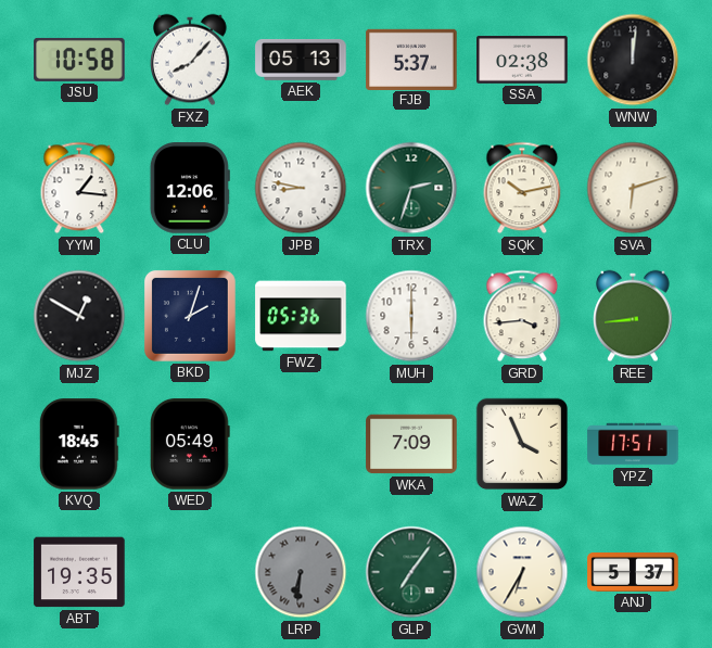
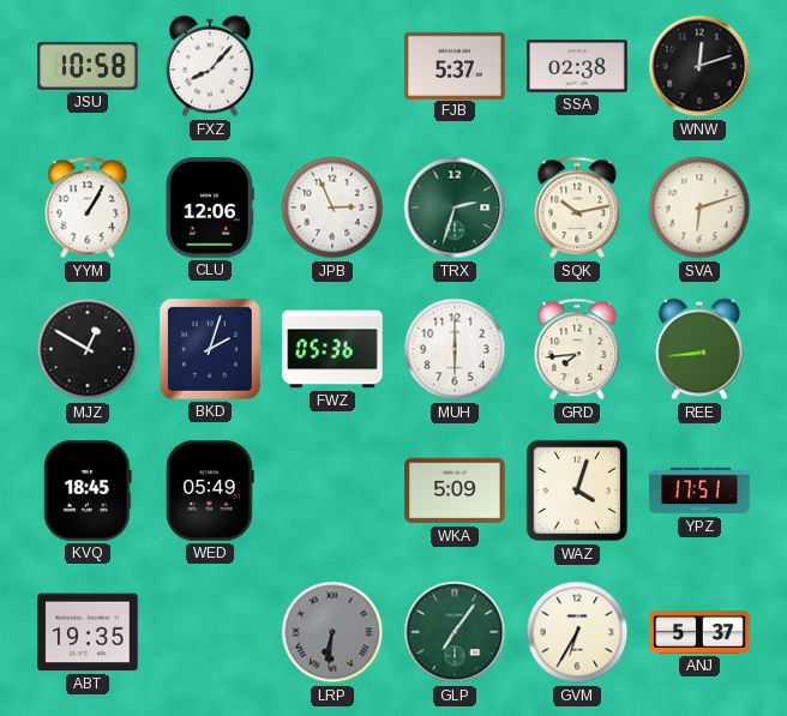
AEK: 05:13 -> none (301, 60)
WNW: 12:01 -> 12:12 (699, 66)
YYM: 1:16 -> 1:05 (88, 207)
JPB: 8:47 -> 2:56 (332, 207)
GRD: 3:44 -> 7:44 (577, 349)
WKA: 7:09 -> 5:09 (455, 491)
WAZ: 3:56 -> 4:03 (577, 491)
